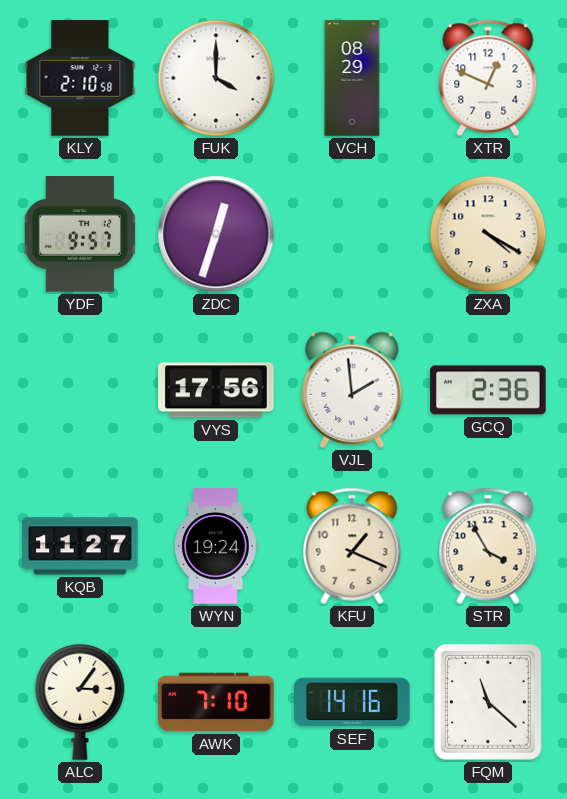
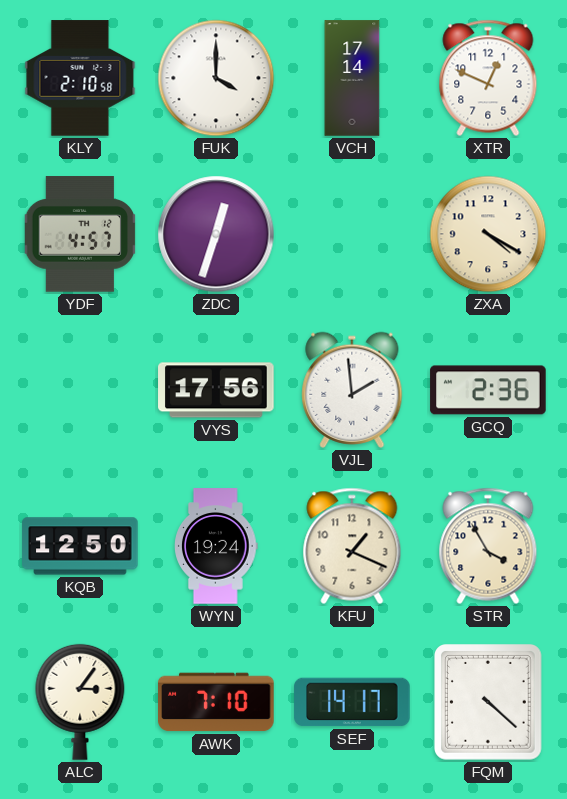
VCH: 08:29 -> 17:14 (352, 78)
YDF: 9:57 -> 4:57 (80, 234)
KQB: 11:27 -> 12:50 (80, 546)
SEF: 14:16 -> 14:17 (352, 702)
FQM: 11:22 -> 4:22 (489, 703)
